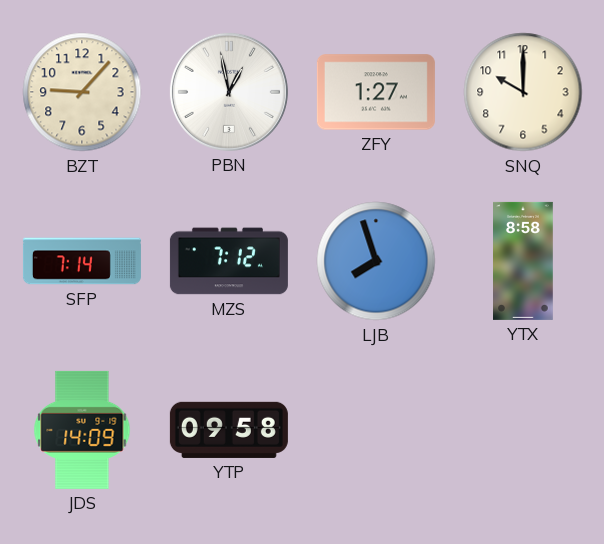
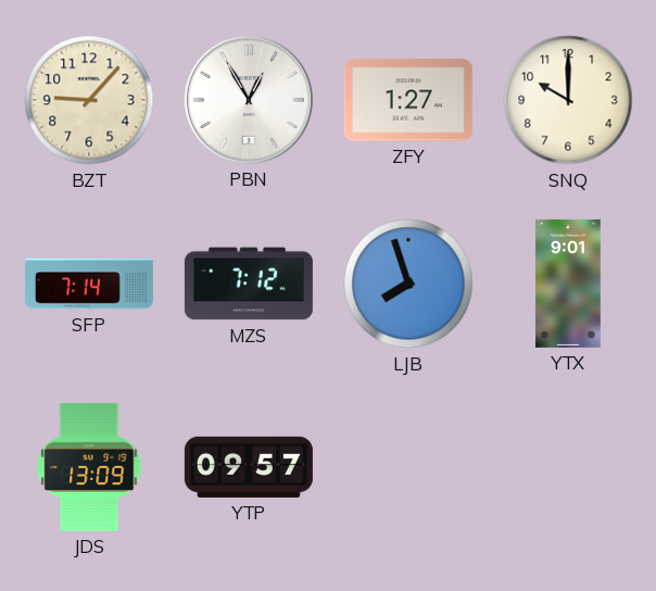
PBN: 12:58 -> 12:55 (249, 100)
YTX: 8:58 -> 9:01 (569, 284)
JDS: 14:09 -> 13:09 (89, 467)
YTP: 09:58 -> 09:57 (249, 467)
